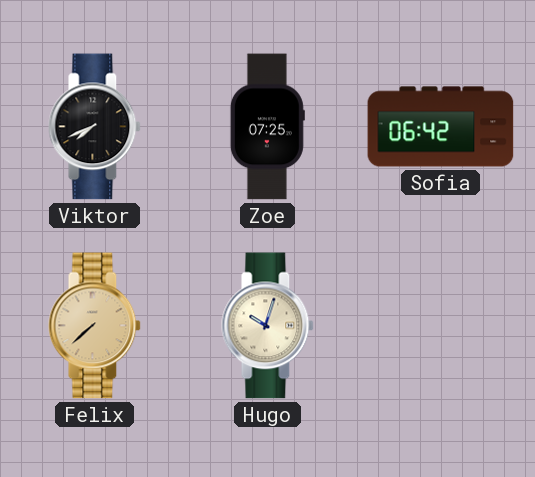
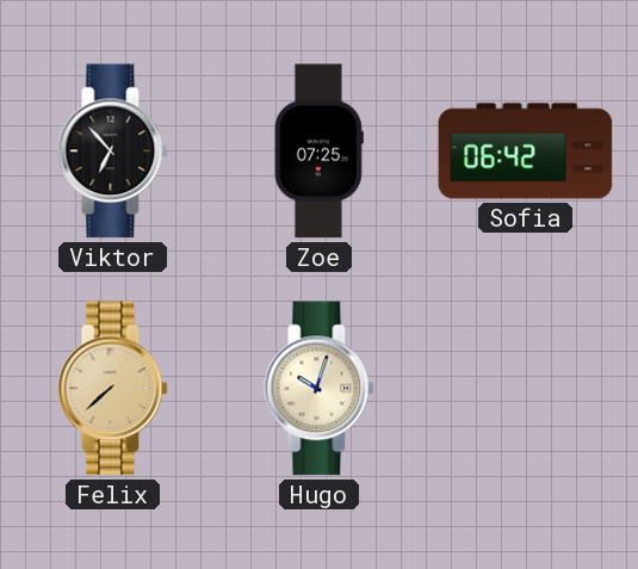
Viktor: 7:41 -> 6:53 (113, 151)
